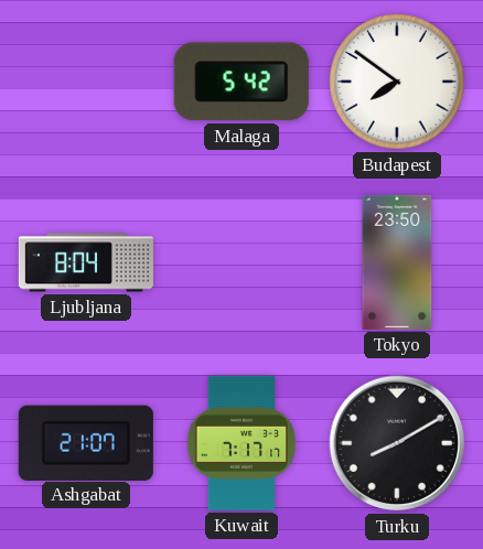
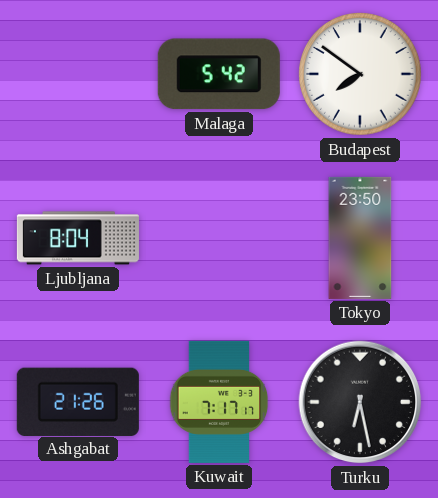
Ashgabat: 21:07 -> 21:26 (78, 401)
Turku: 8:10 -> 6:28 (360, 402)
